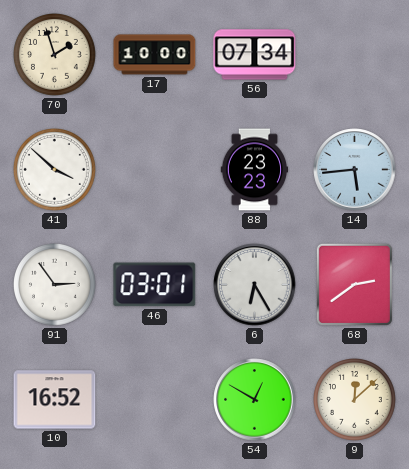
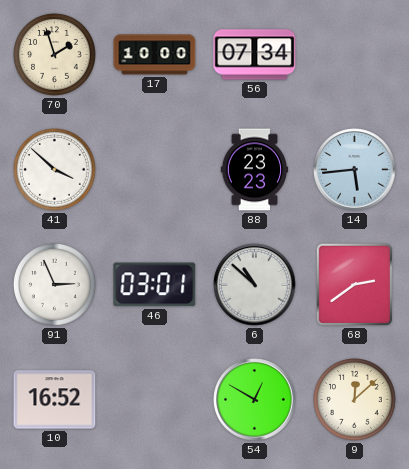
91: 2:54 -> 2:56 (55, 285)
6: 6:25 -> 10:52 (255, 285)
